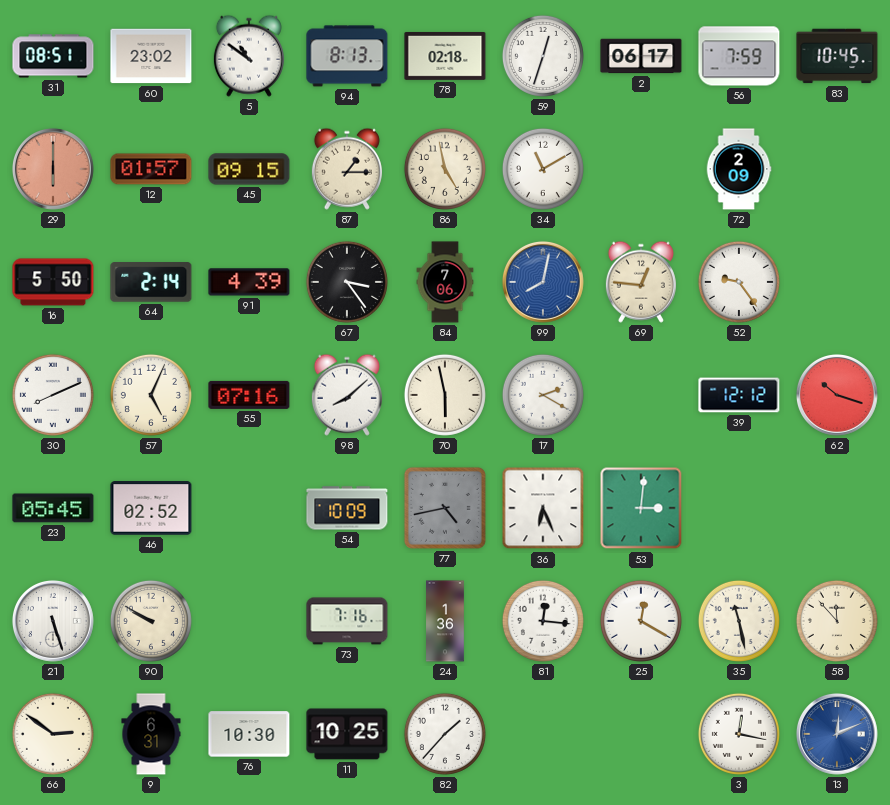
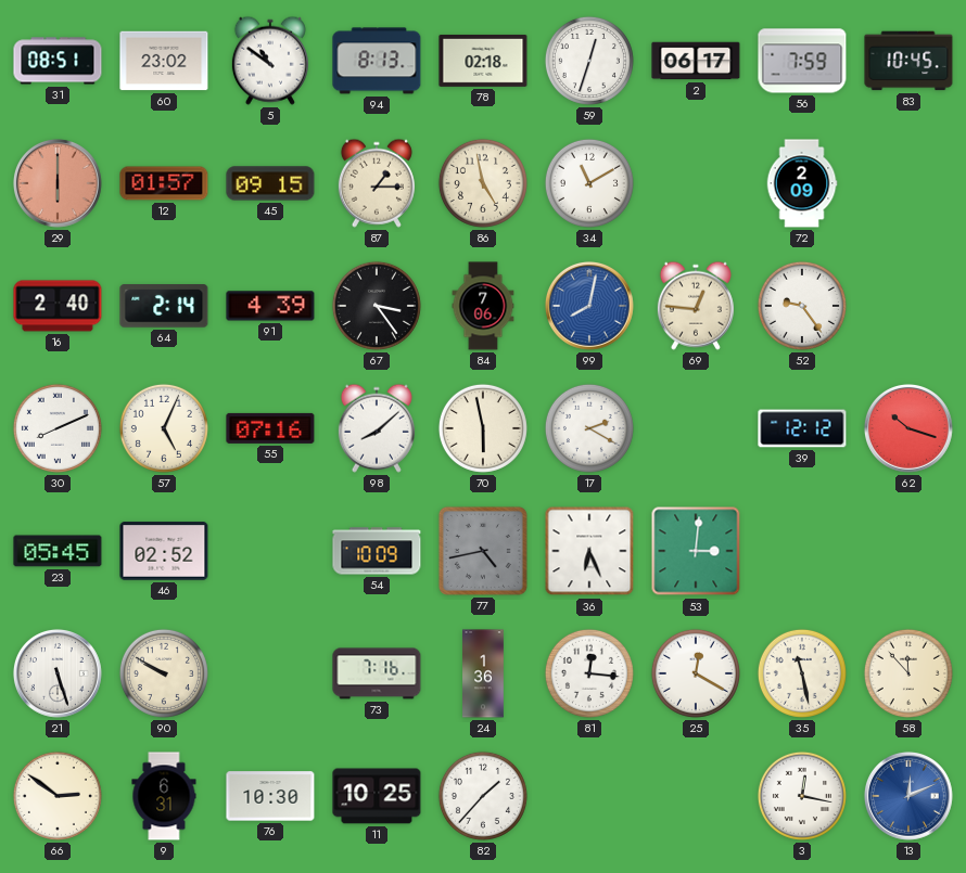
16: 5:50 -> 2:40 (58, 306)
